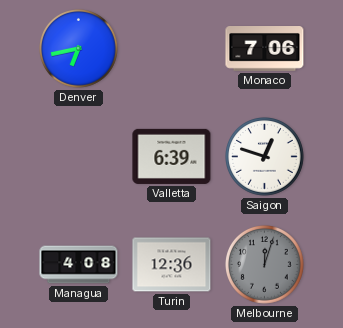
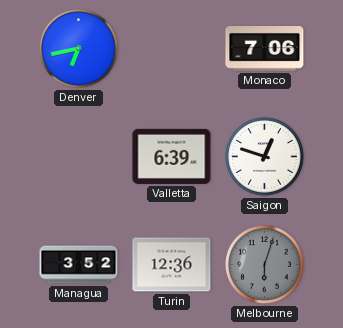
Managua: 4:08 -> 3:52 (79, 265)
Melbourne: 12:03 -> 6:03 (265, 265)
